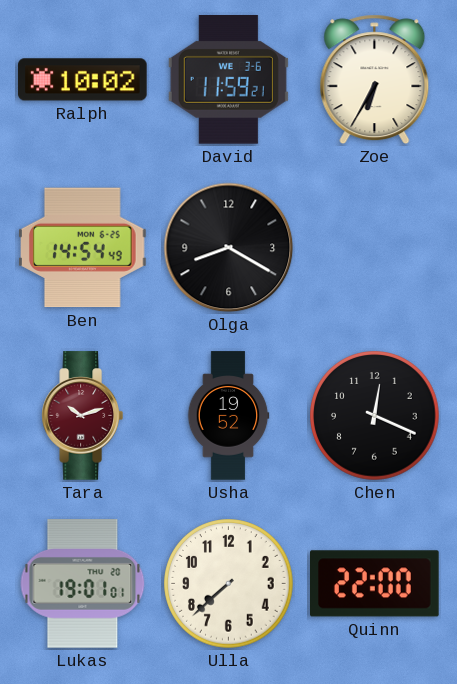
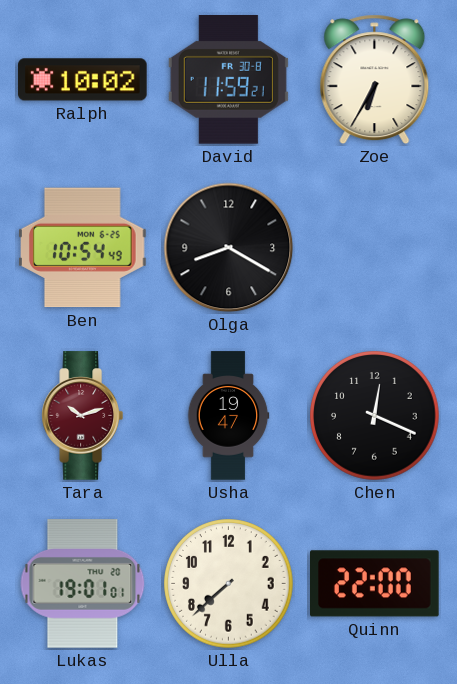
David date: WE 3-6 -> FR 30-8 (228, 80)
Ben: 14:54 -> 10:54 (83, 248)
Usha: 19:52 -> 19:47 (228, 416)
